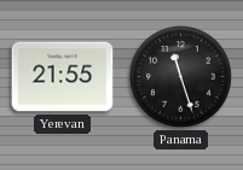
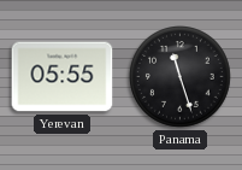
Yerevan: 21:55 -> 05:55 (63, 77)
